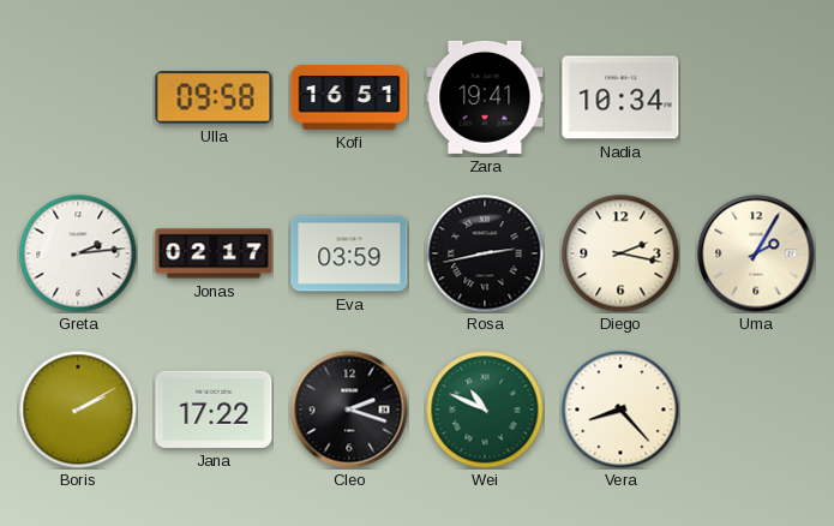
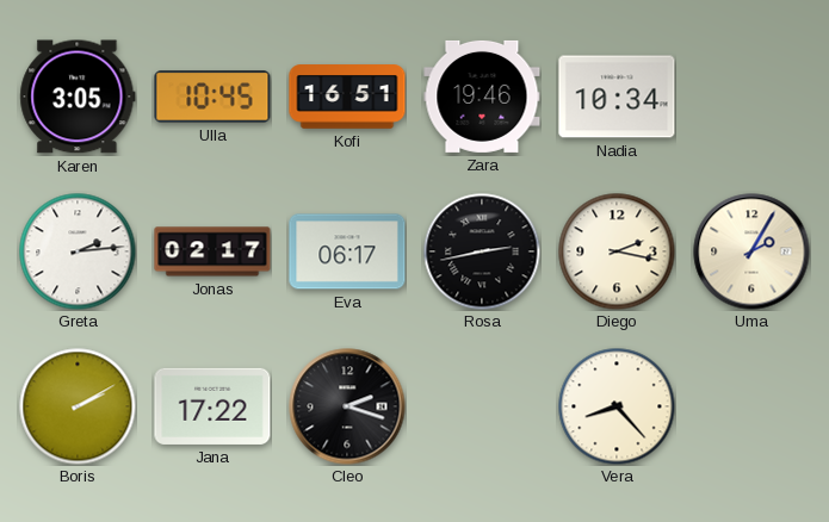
Karen: none -> 3:05 (78, 97)
Ulla: 09:58 -> 10:45 (212, 97)
Zara: 19:41 -> 19:46 (482, 97)
Eva: 03:59 -> 06:17 (347, 251)
Wei: 10:49 -> none (485, 410)
